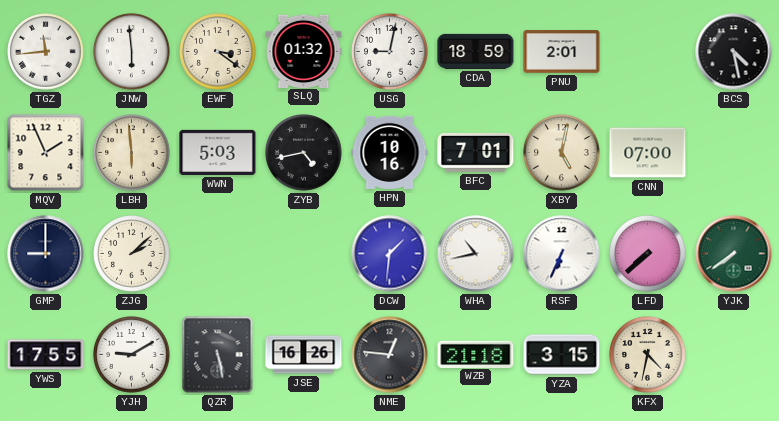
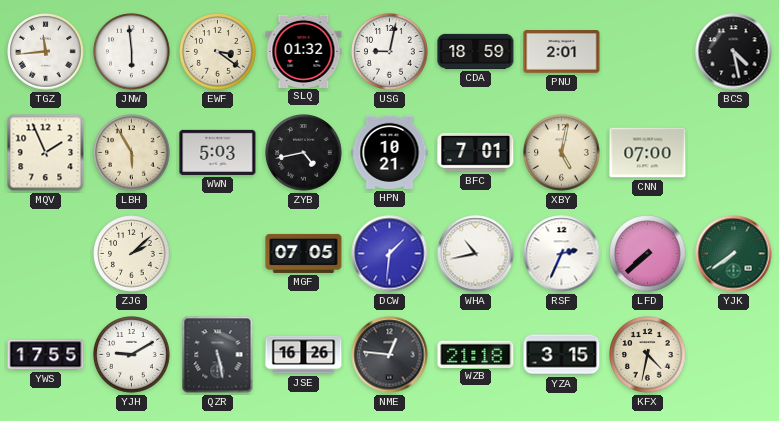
LBH: 5:59 -> 5:55 (132, 153)
HPN: 10:16 -> 10:21 (390, 152)
GMP: 9:00 -> none (46, 254)
MGF: none -> 07:05 (304, 253)
RSF: 6:34 -> 2:34 (562, 254)
